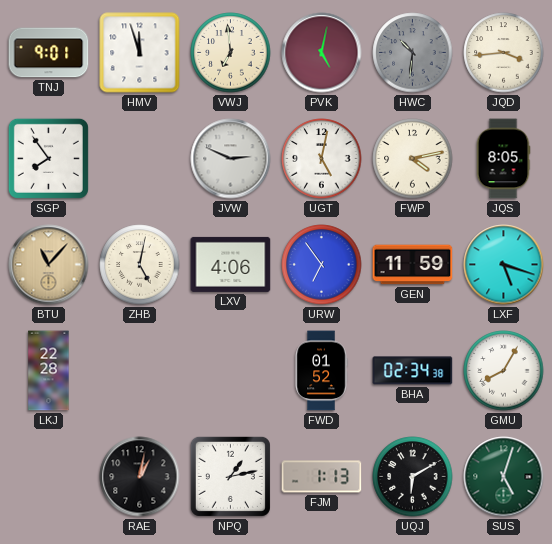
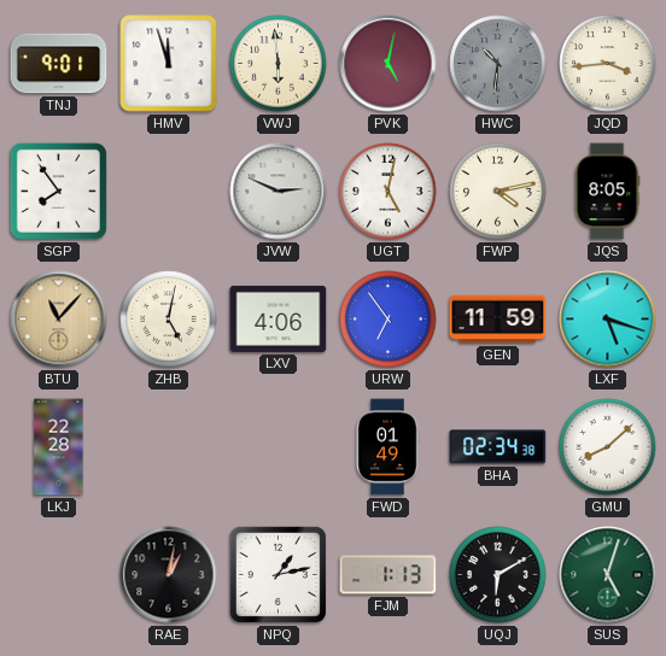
VWJ: 6:59 -> 5:59 (279, 64)
FWD: 01:52 -> 01:49 (387, 447)
GMU: 8:05 -> 8:08 (608, 447)
